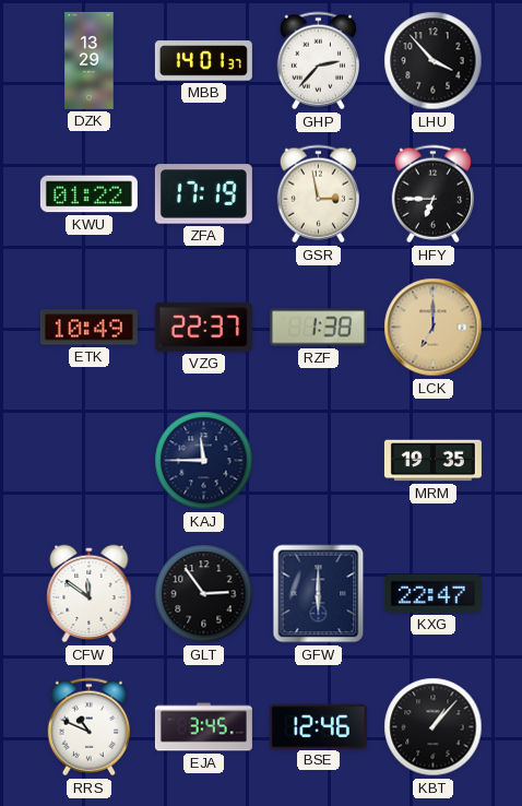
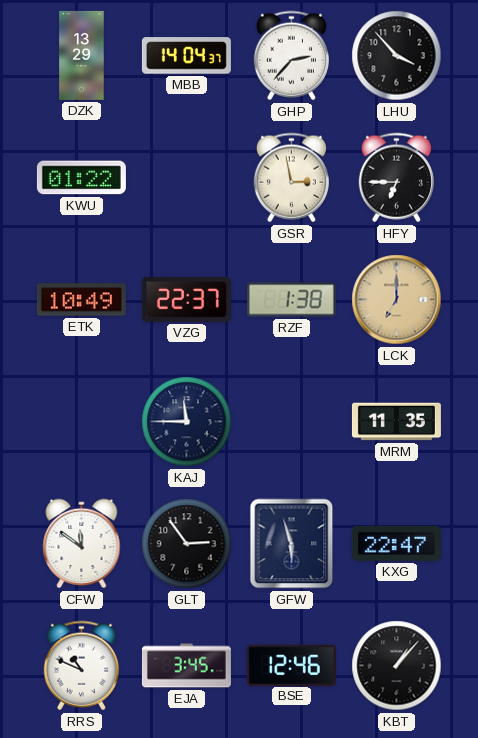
MBB: 14:01 -> 14:04 (186, 56)
ZFA: 17:19 -> none (203, 194)
MRM: 19:35 -> 11:35 (396, 422)
GFW: 6:00 -> 5:57 (292, 544)
